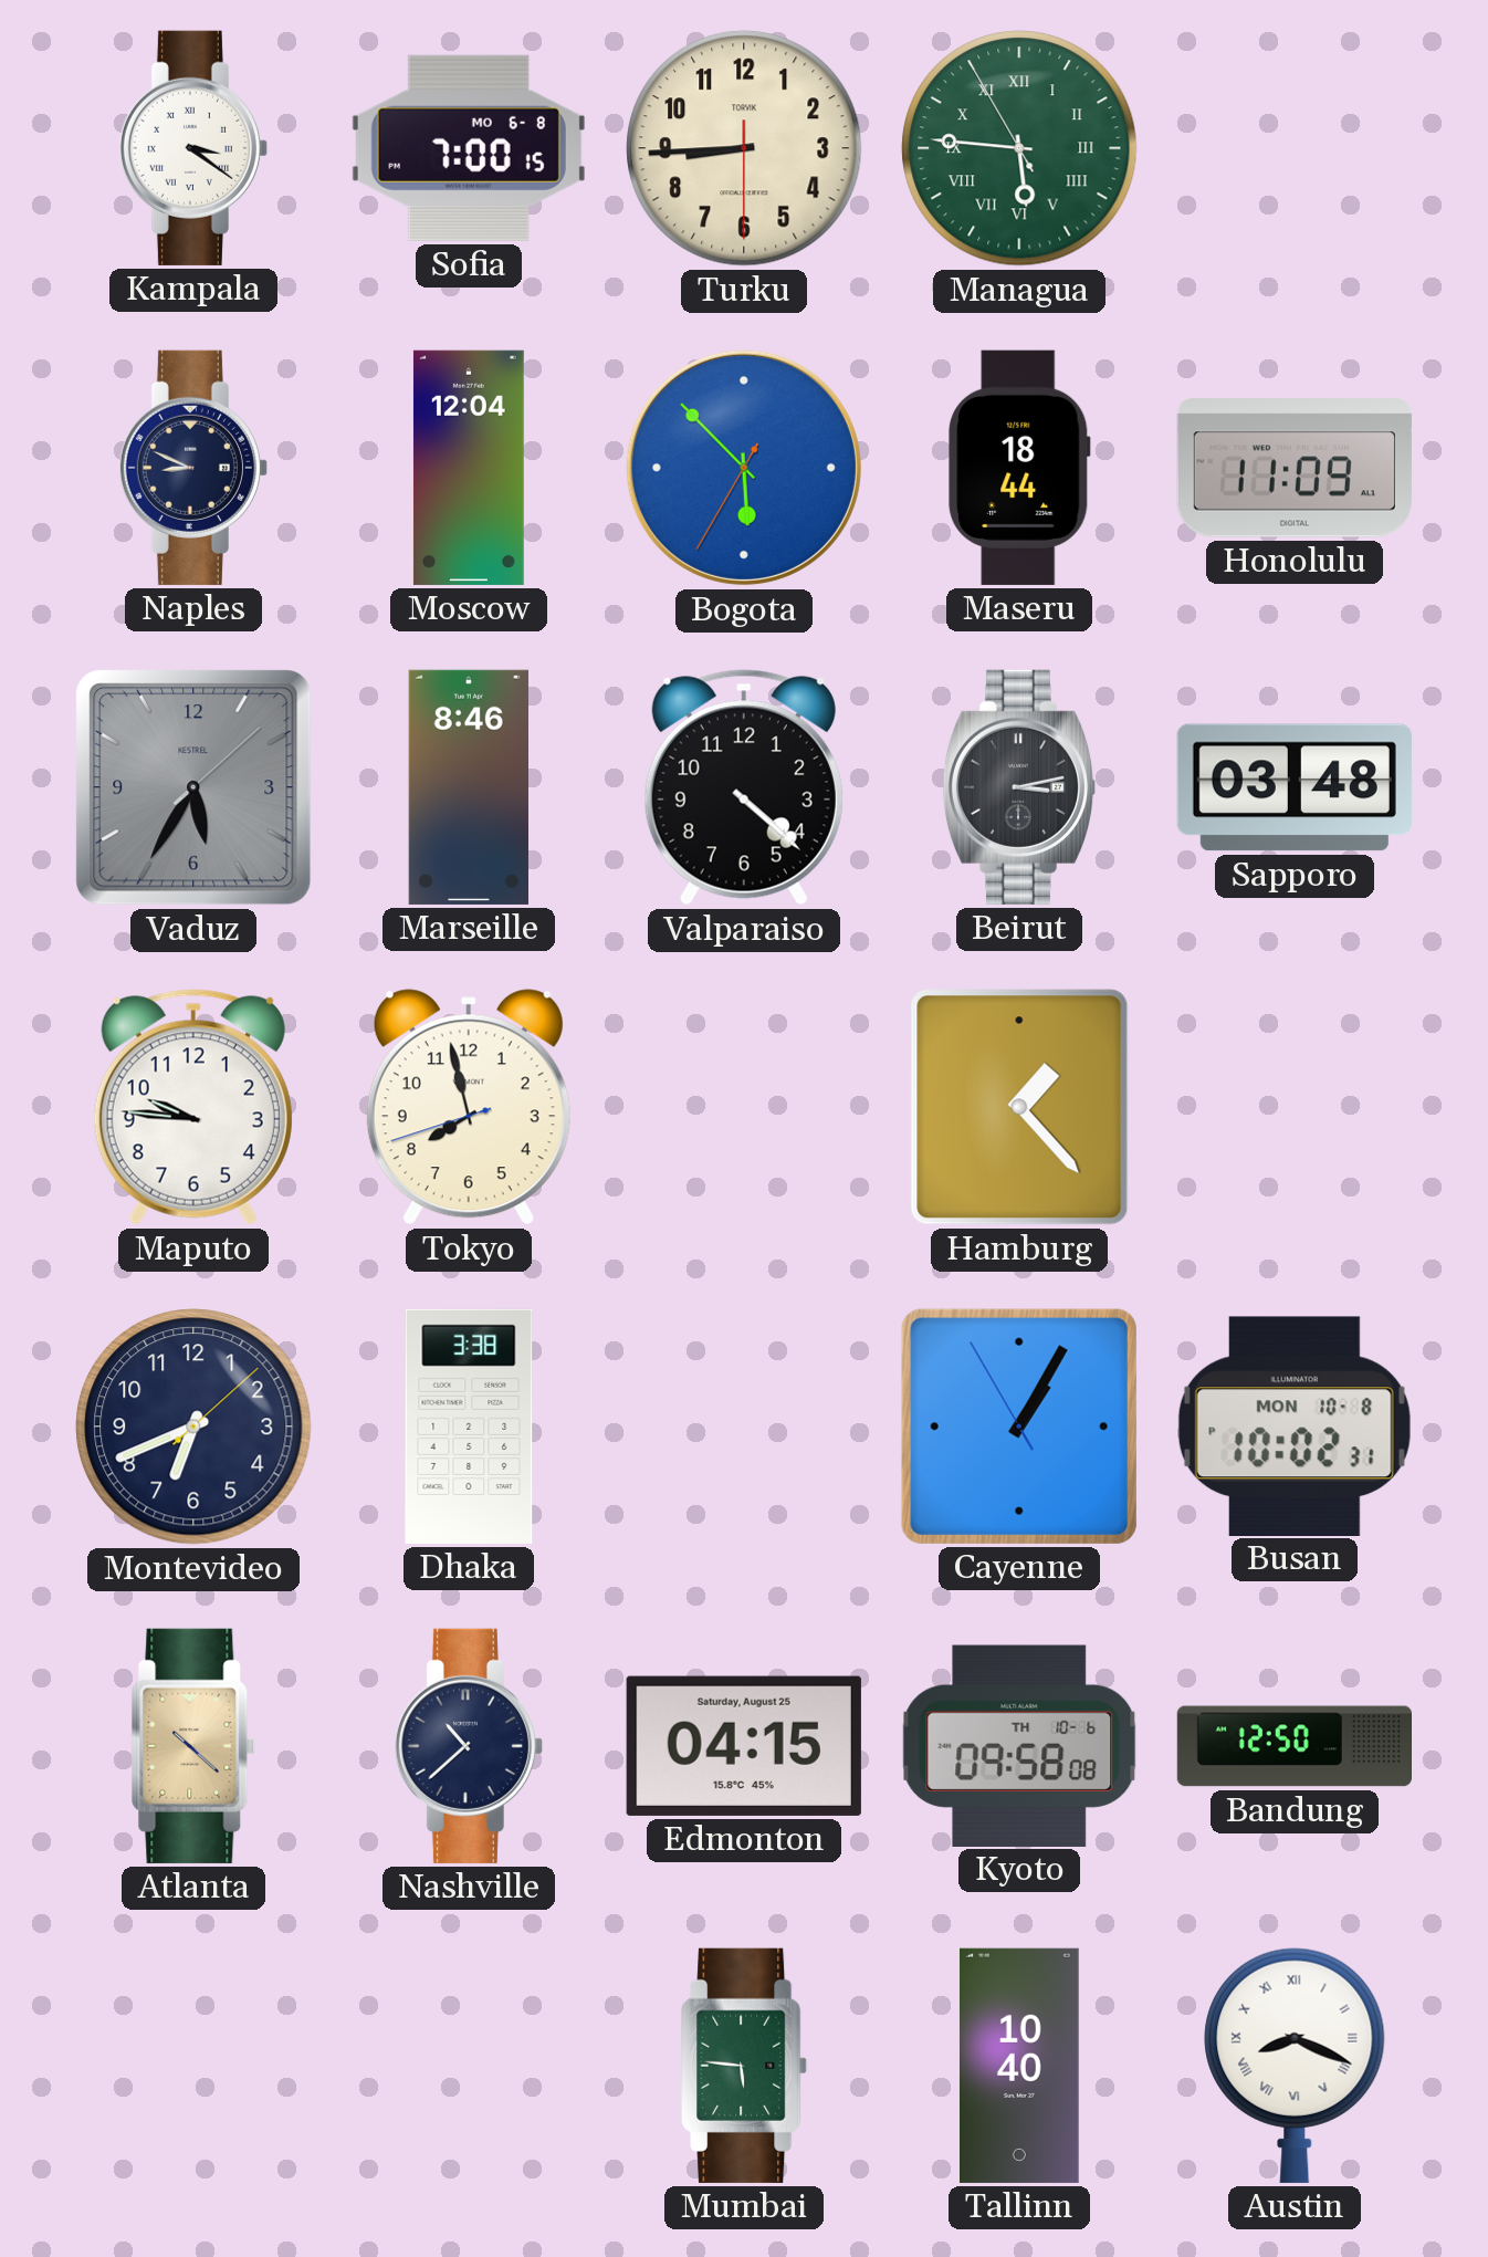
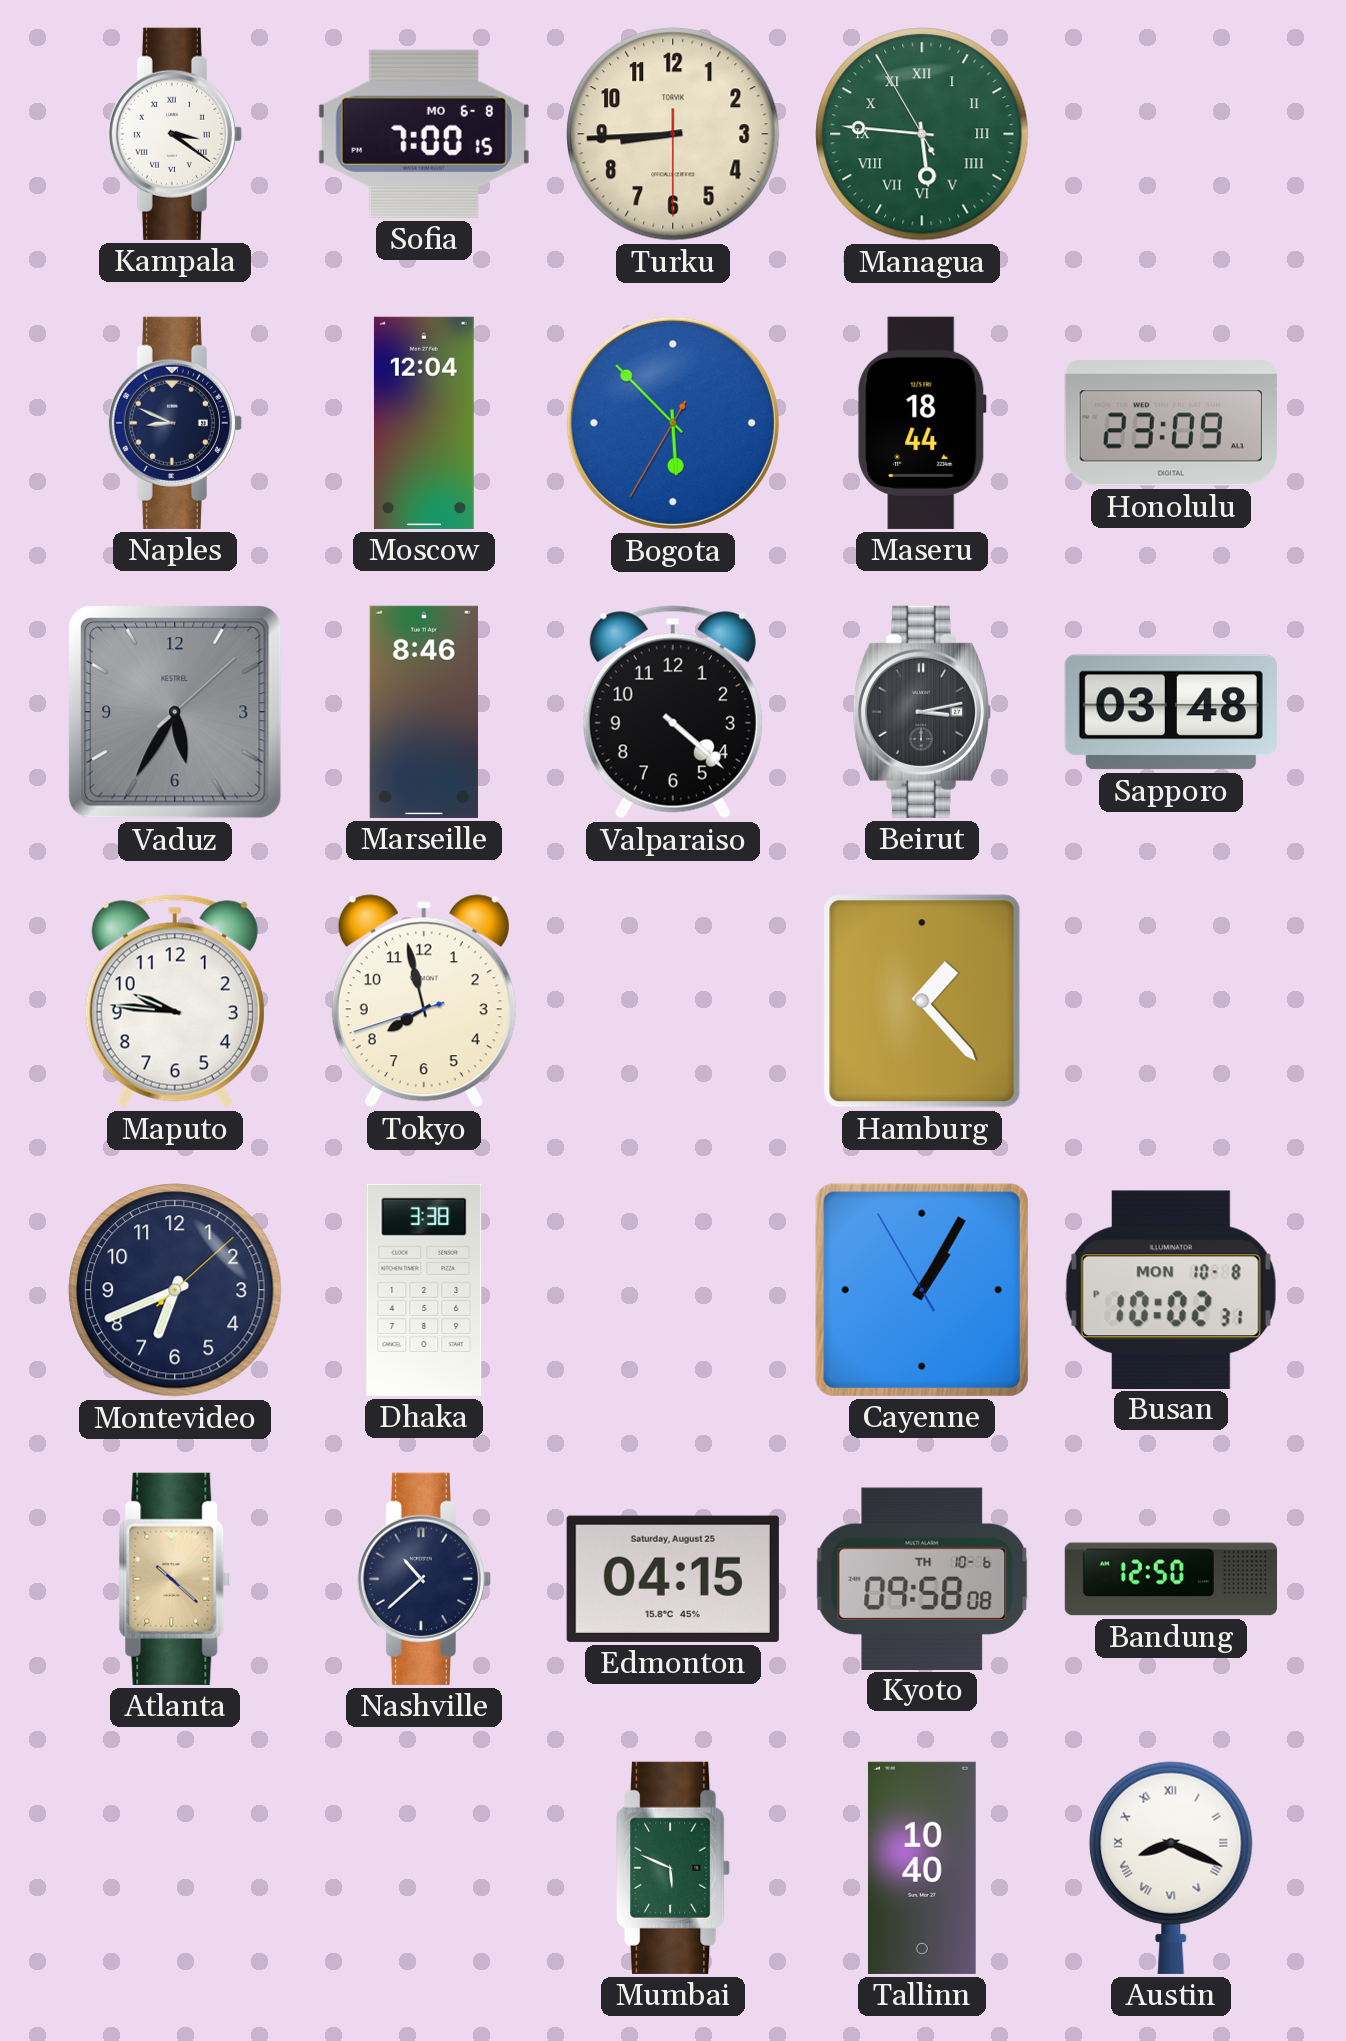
Honolulu: 11:09 -> 23:09 (1171, 423)
Mumbai: 5:46 -> 5:49 (674, 1868)
